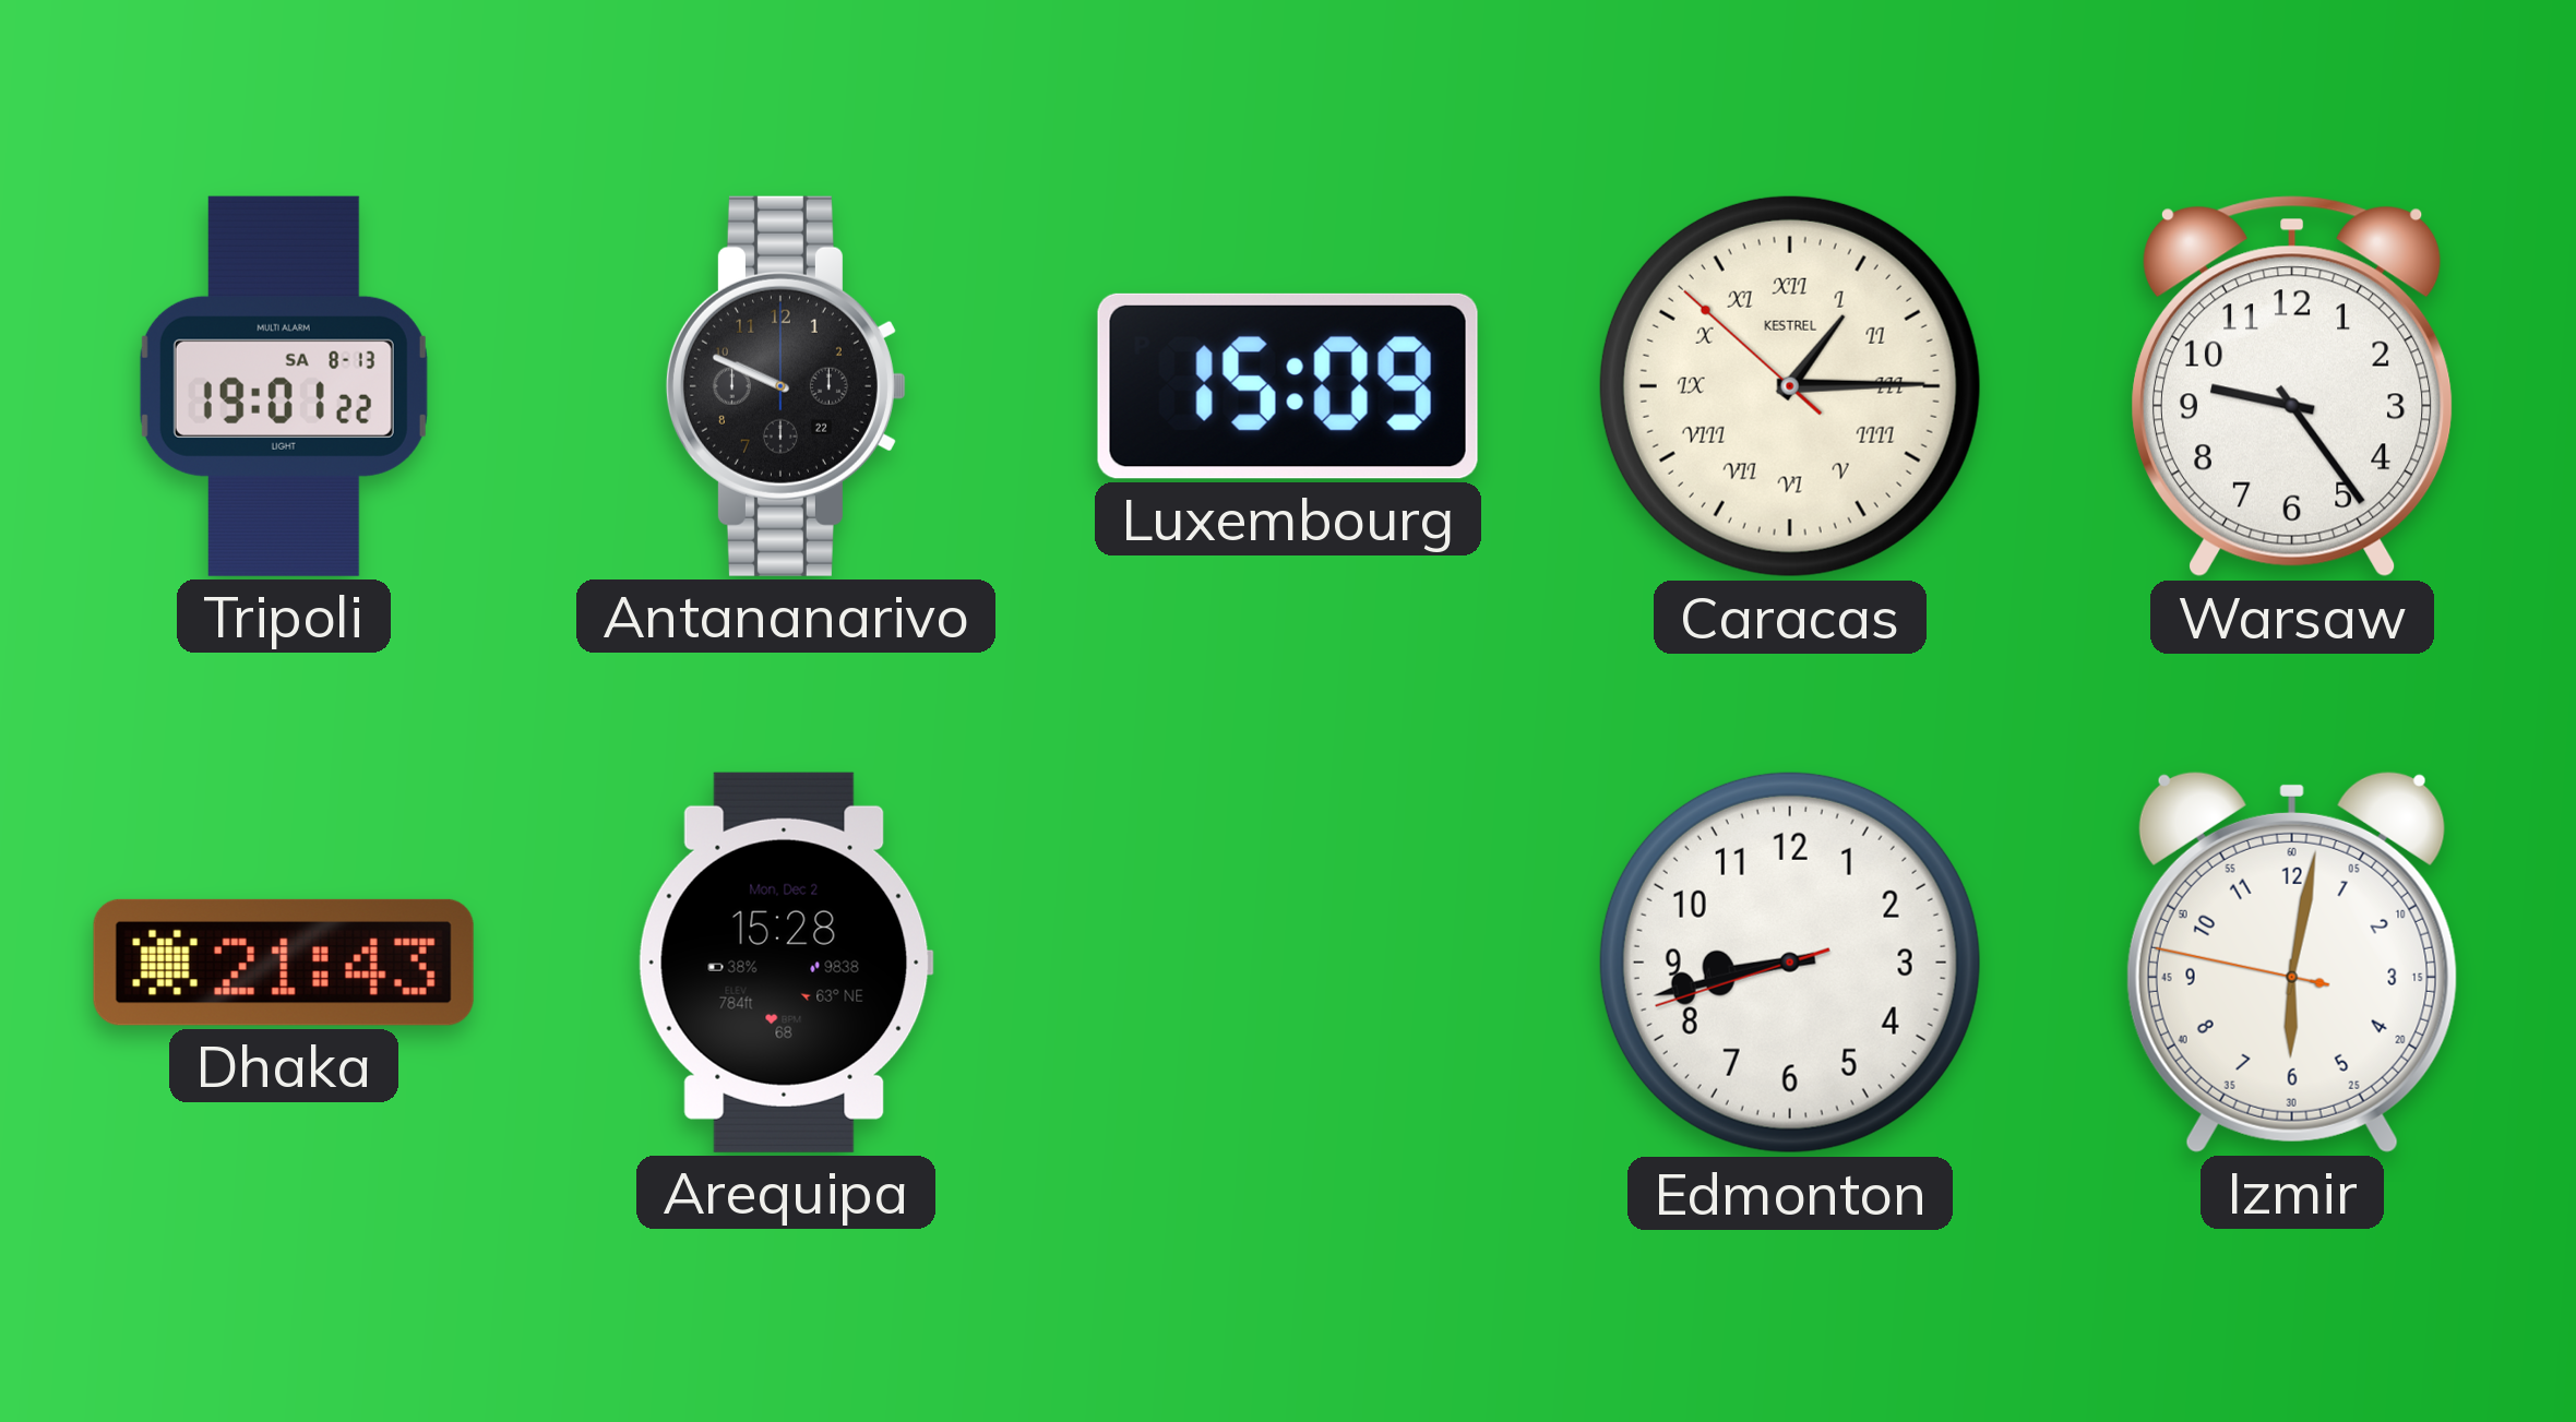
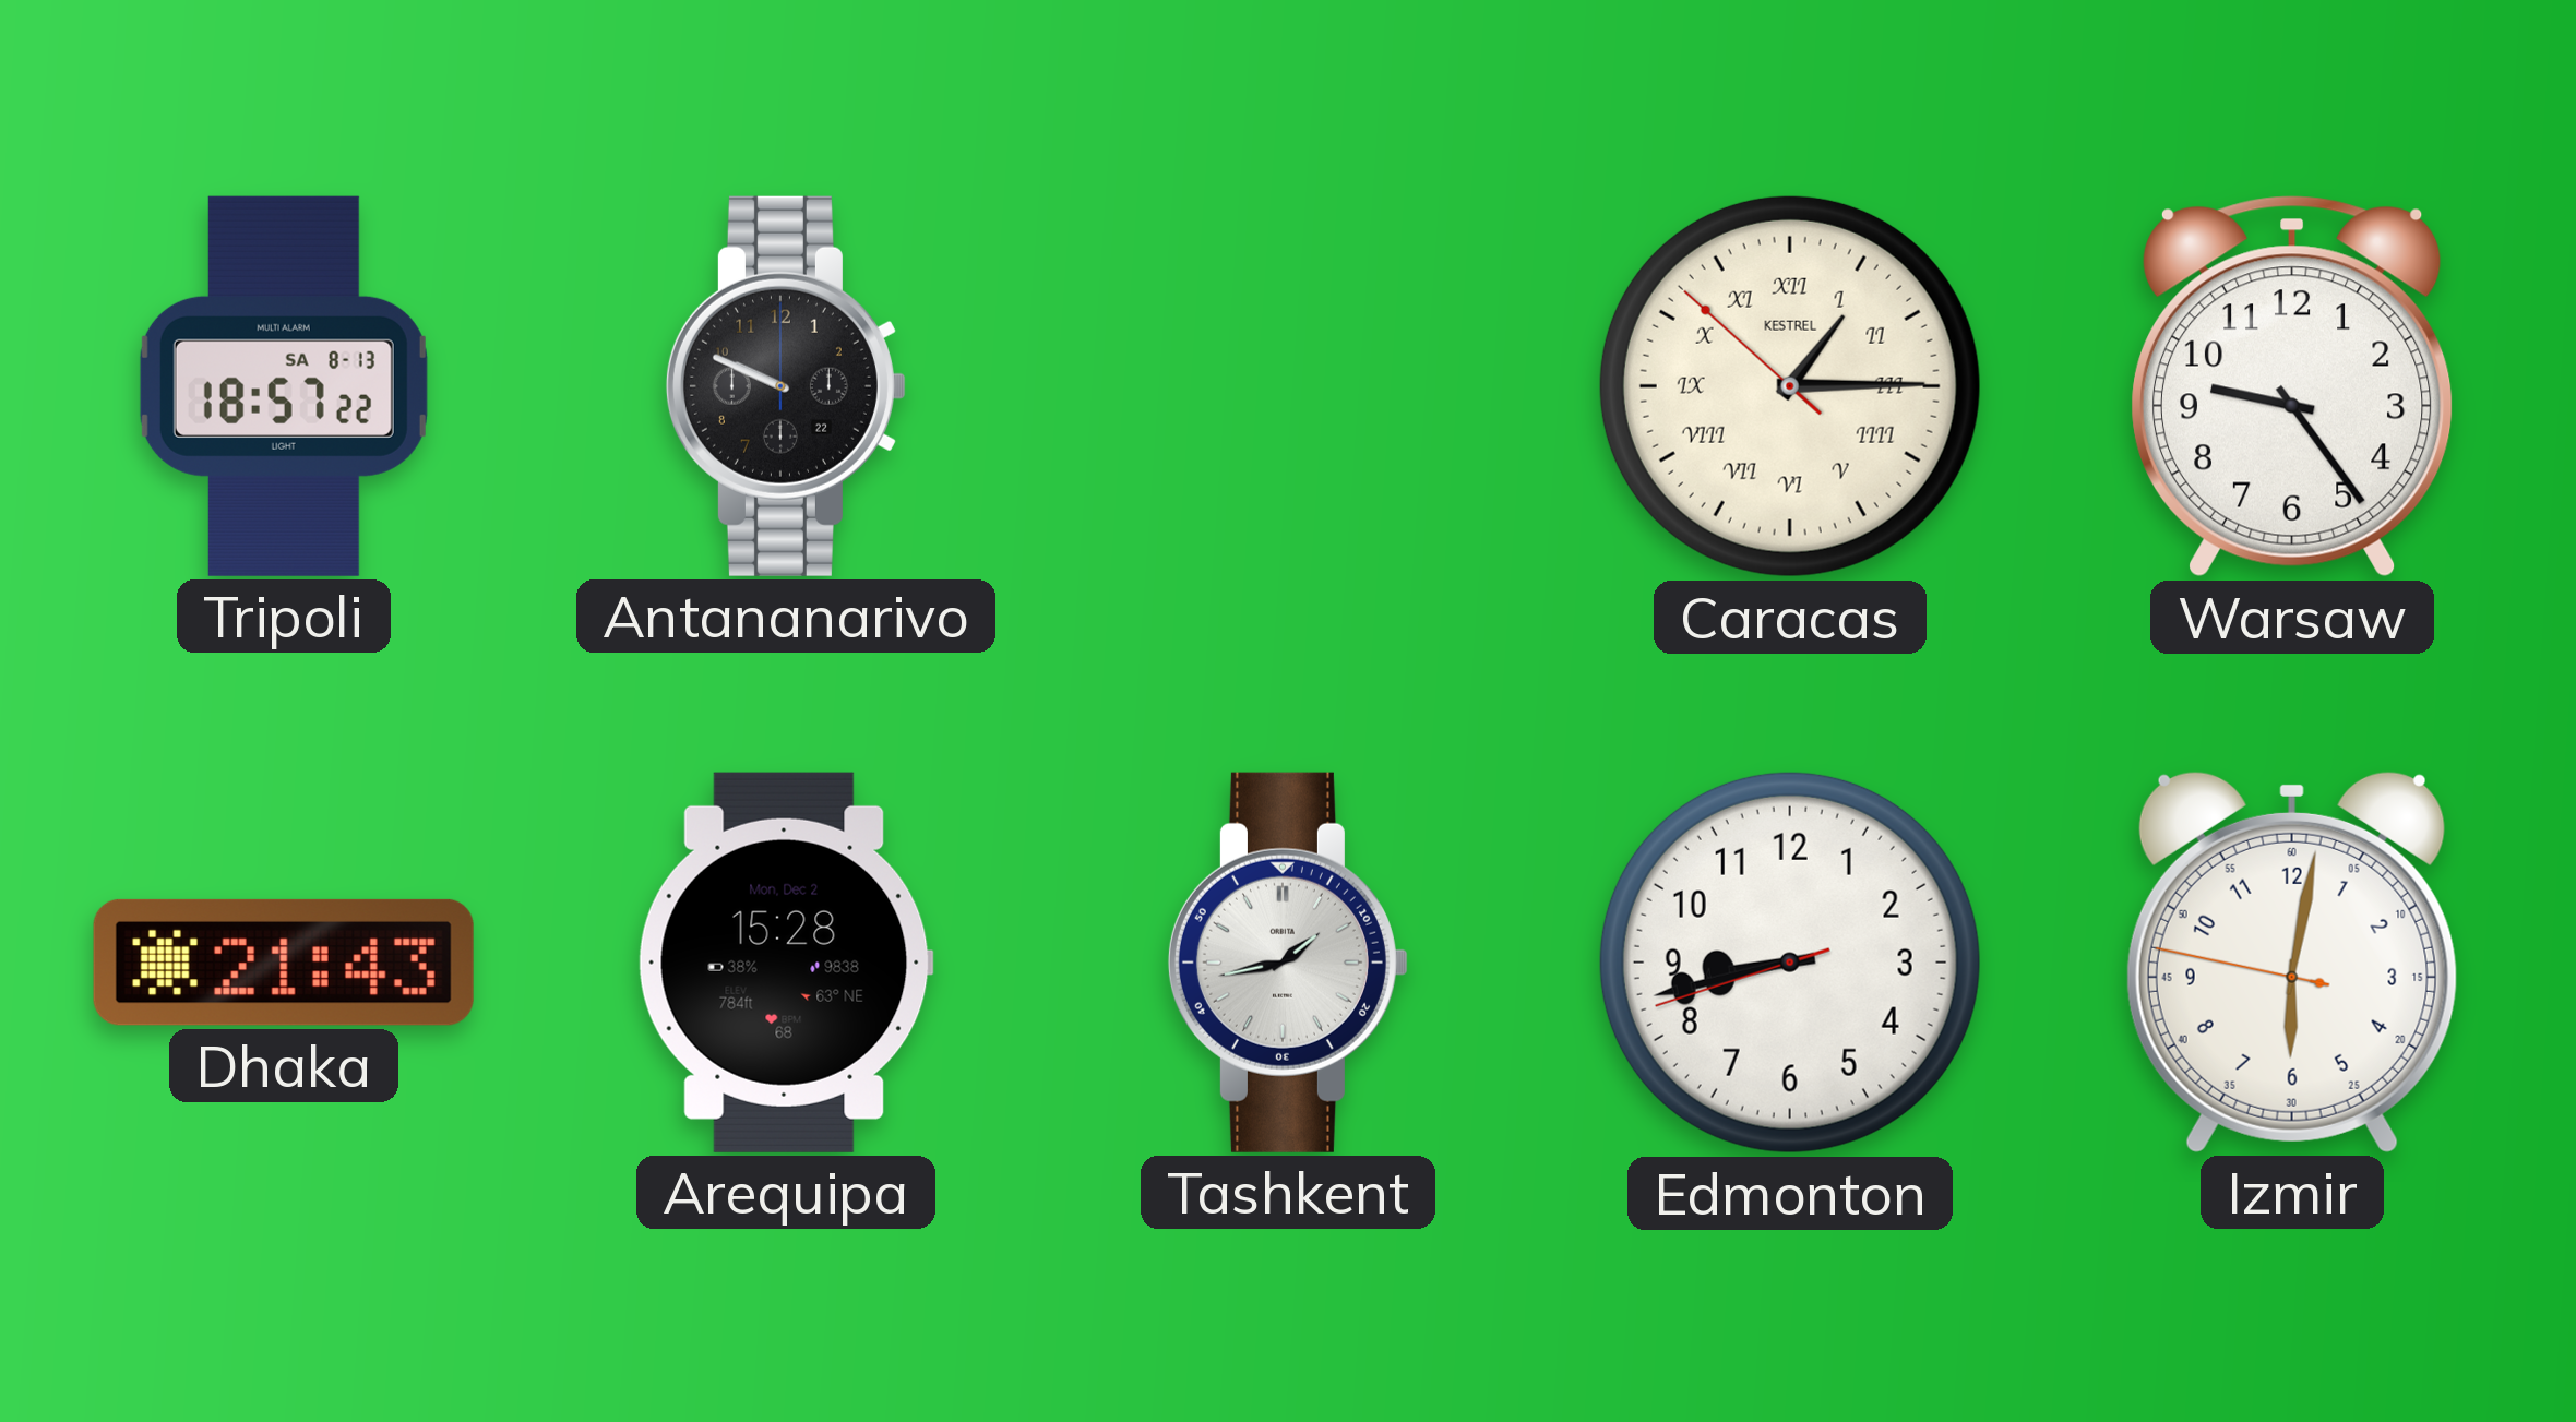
Tripoli: 19:01 -> 18:57 (284, 386)
Luxembourg: 15:09 -> none (1288, 386)
Tashkent: none -> 1:43 (1288, 963)
